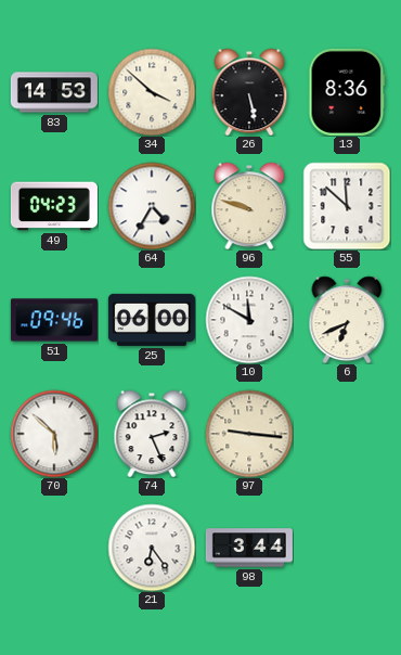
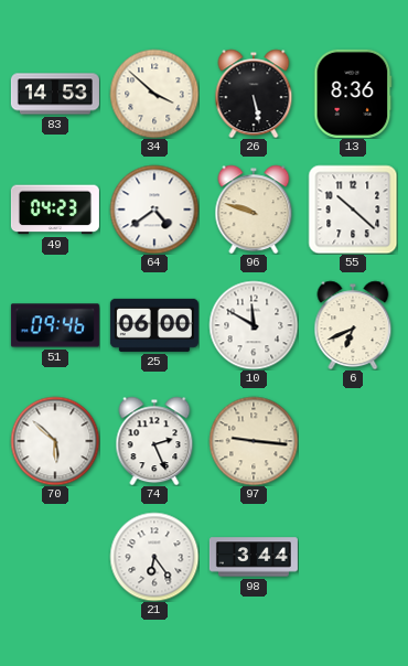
64: 4:35 -> 4:39 (154, 210)
55: 11:52 -> 10:22 (353, 210)
